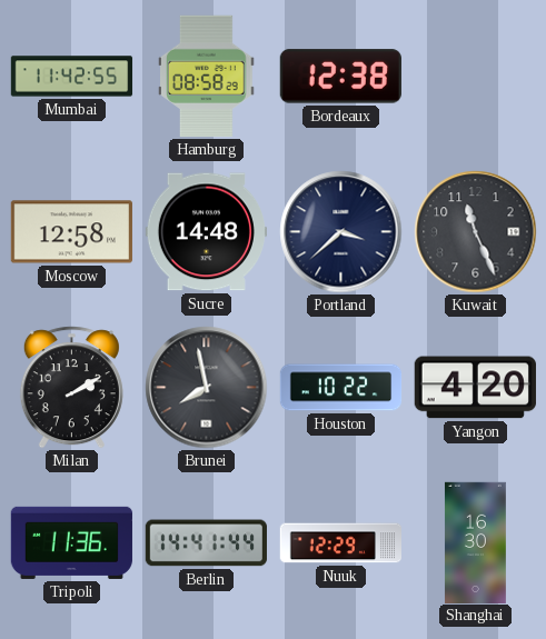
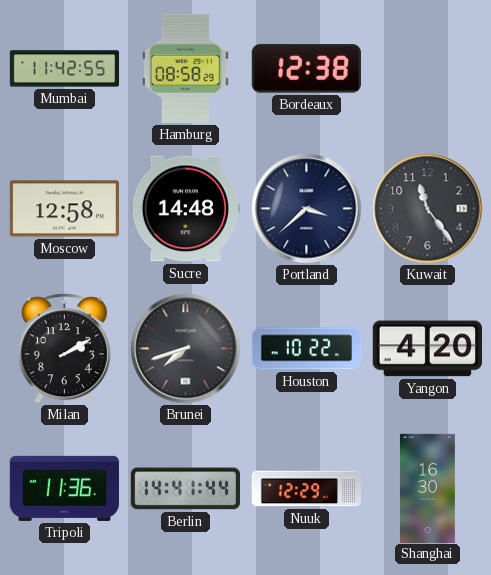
Kuwait: 11:26 -> 11:24 (428, 209)
Brunei: 7:58 -> 7:42 (186, 349)
